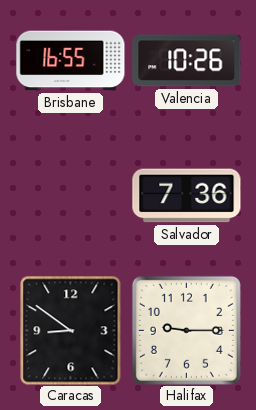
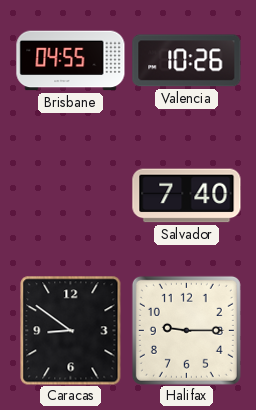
Brisbane: 16:55 -> 04:55 (71, 61)
Salvador: 7:36 -> 7:40 (187, 196)
